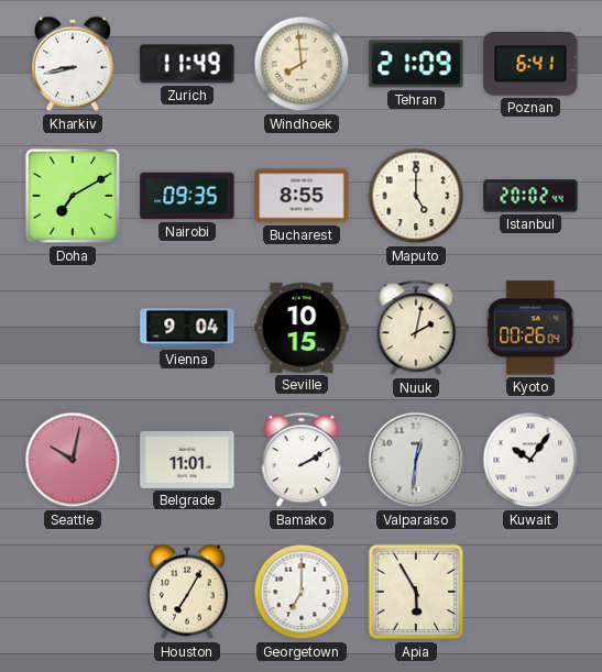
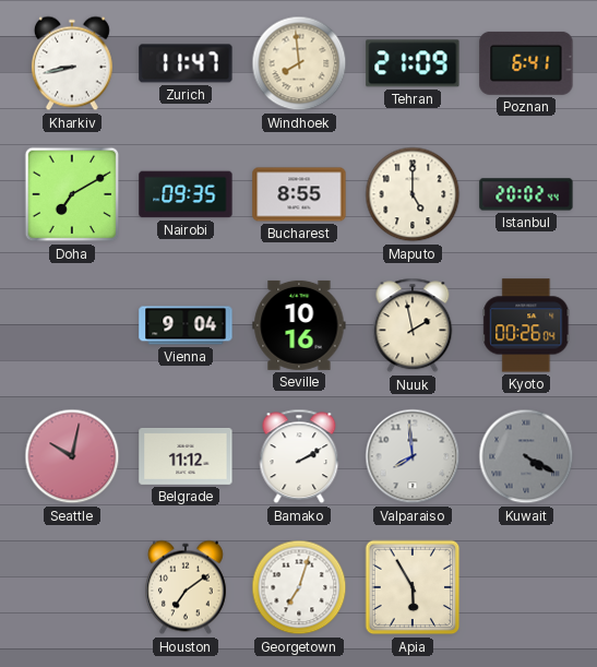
Zurich: 11:49 -> 11:47 (186, 63)
Seville: 10:15 -> 10:16 (299, 325)
Nuuk: 2:02 -> 1:58 (413, 325)
Belgrade: 11:01 -> 11:12 (186, 456)
Valparaiso: 12:31 -> 7:59 (413, 456)
Kuwait: 10:06 -> 4:20 (526, 456)
Kuwait dial: white -> grey (526, 456)
Houston: 7:05 -> 7:09 (186, 587)
Georgetown: 7:00 -> 7:03 (299, 587)
